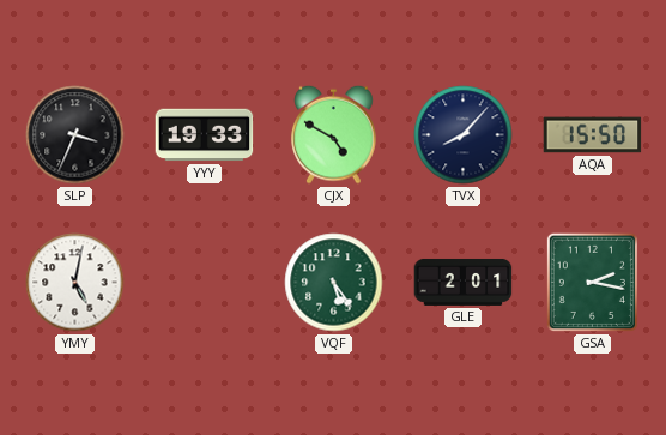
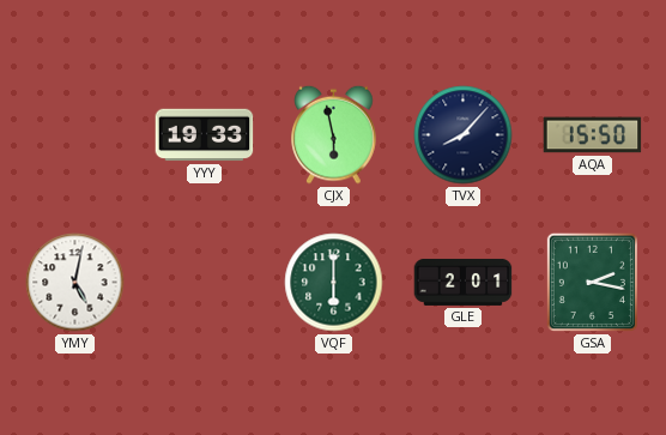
SLP: 3:34 -> none (75, 135)
CJX: 4:50 -> 5:58 (334, 134)
VQF: 5:24 -> 6:00 (334, 283)
